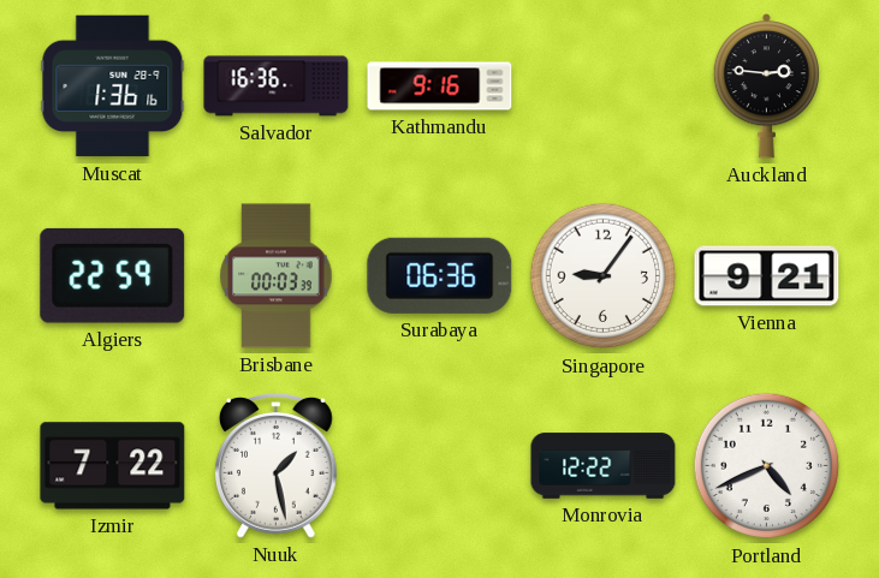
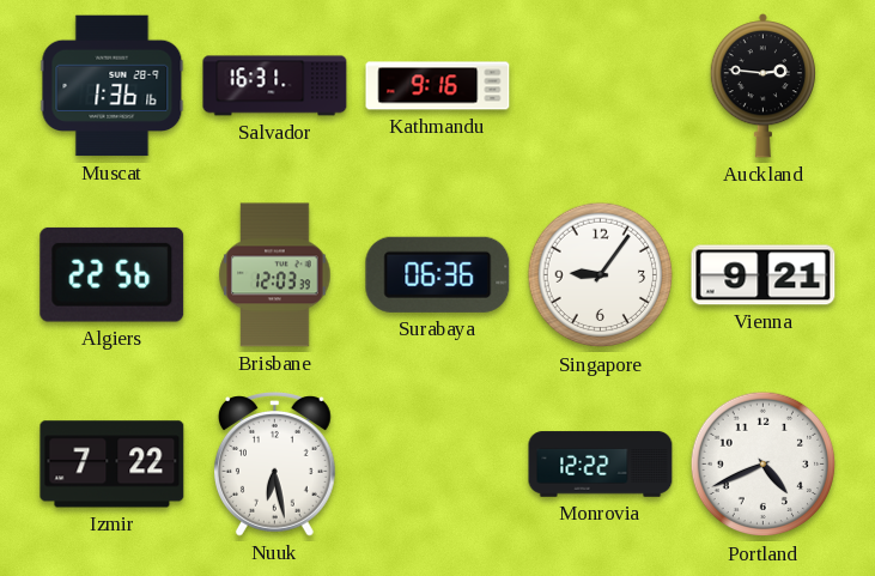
Salvador: 16:36 -> 16:31 (275, 86)
Algiers: 22:59 -> 22:56 (113, 274)
Brisbane: 00:03 -> 12:03 (275, 275)
Nuuk: 1:28 -> 6:28 (274, 465)
